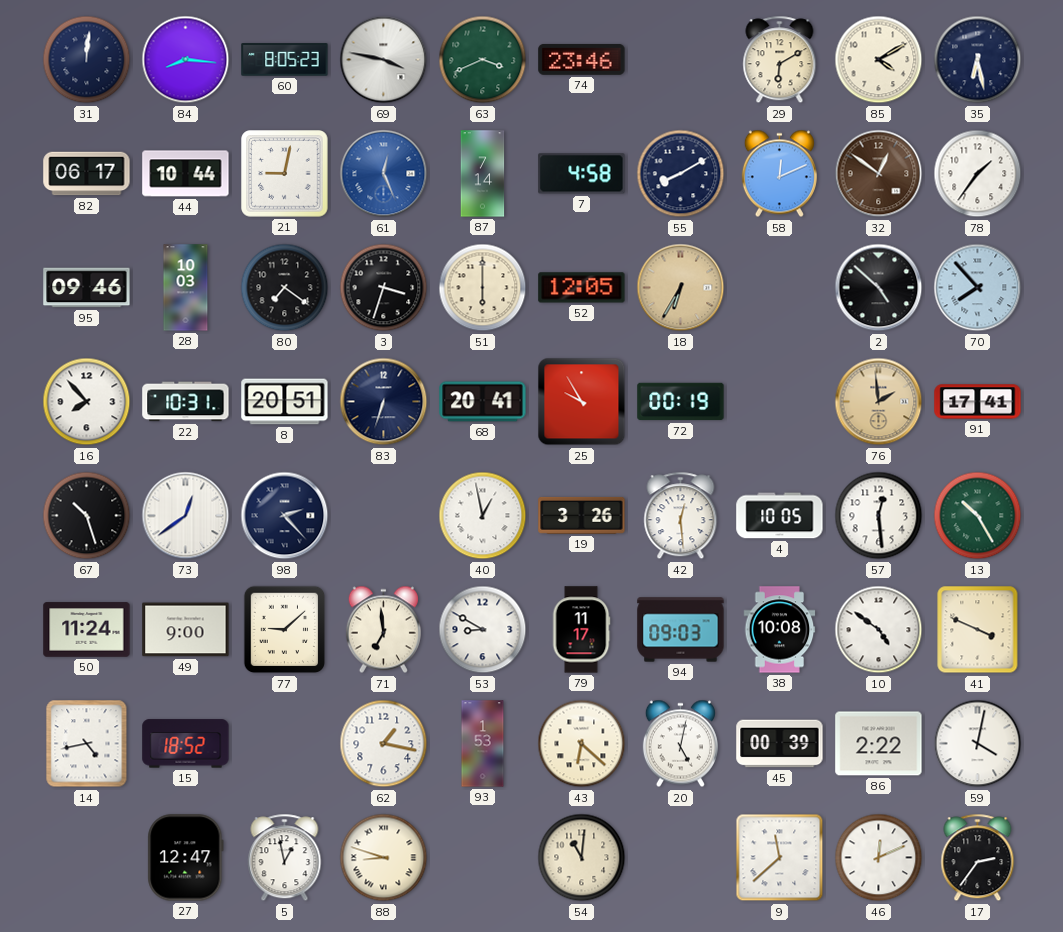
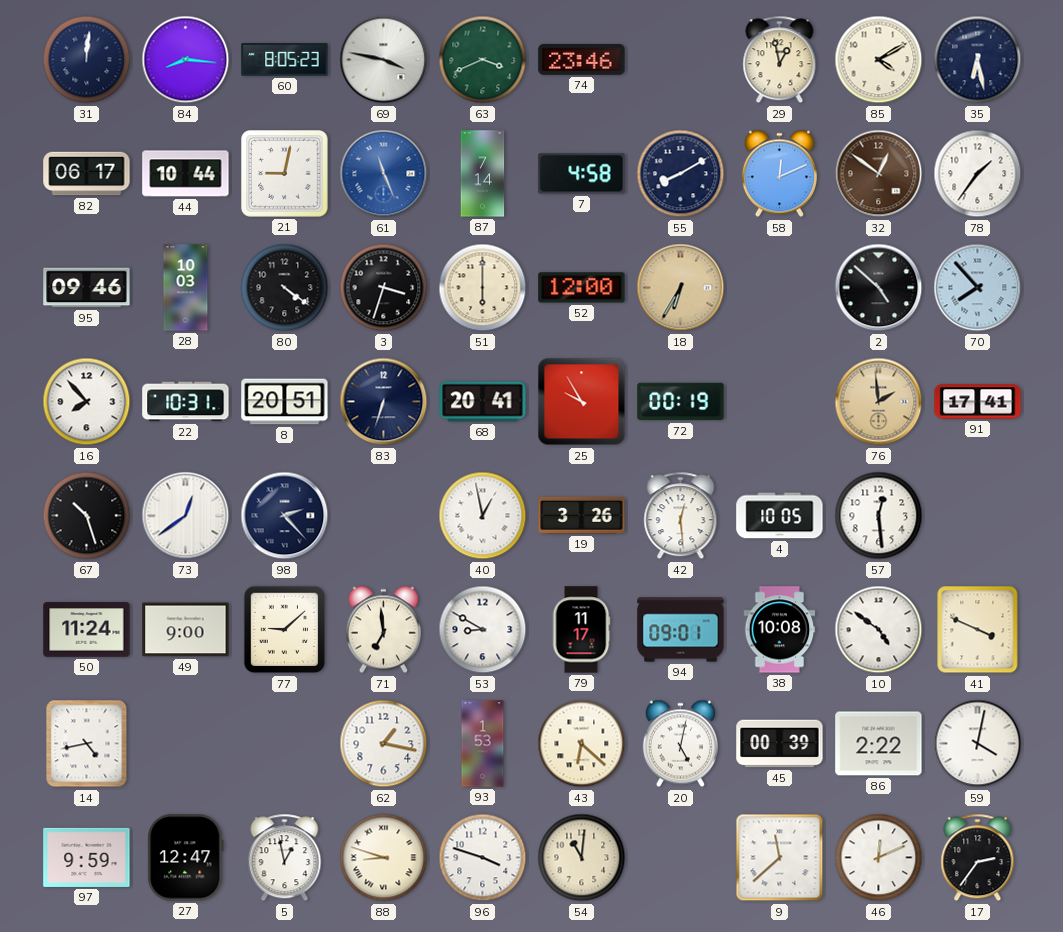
29: 6:10 -> 12:58 (780, 60)
61: 12:26 -> 11:26 (384, 174)
80: 7:21 -> 4:21 (285, 288)
52: 12:05 -> 12:00 (582, 288)
13: 10:25 -> none (978, 516)
94: 09:03 -> 09:01 (681, 630)
15: 18:52 -> none (186, 744)
97: none -> 9:59 (87, 857)
96: none -> 3:48 (483, 858)
